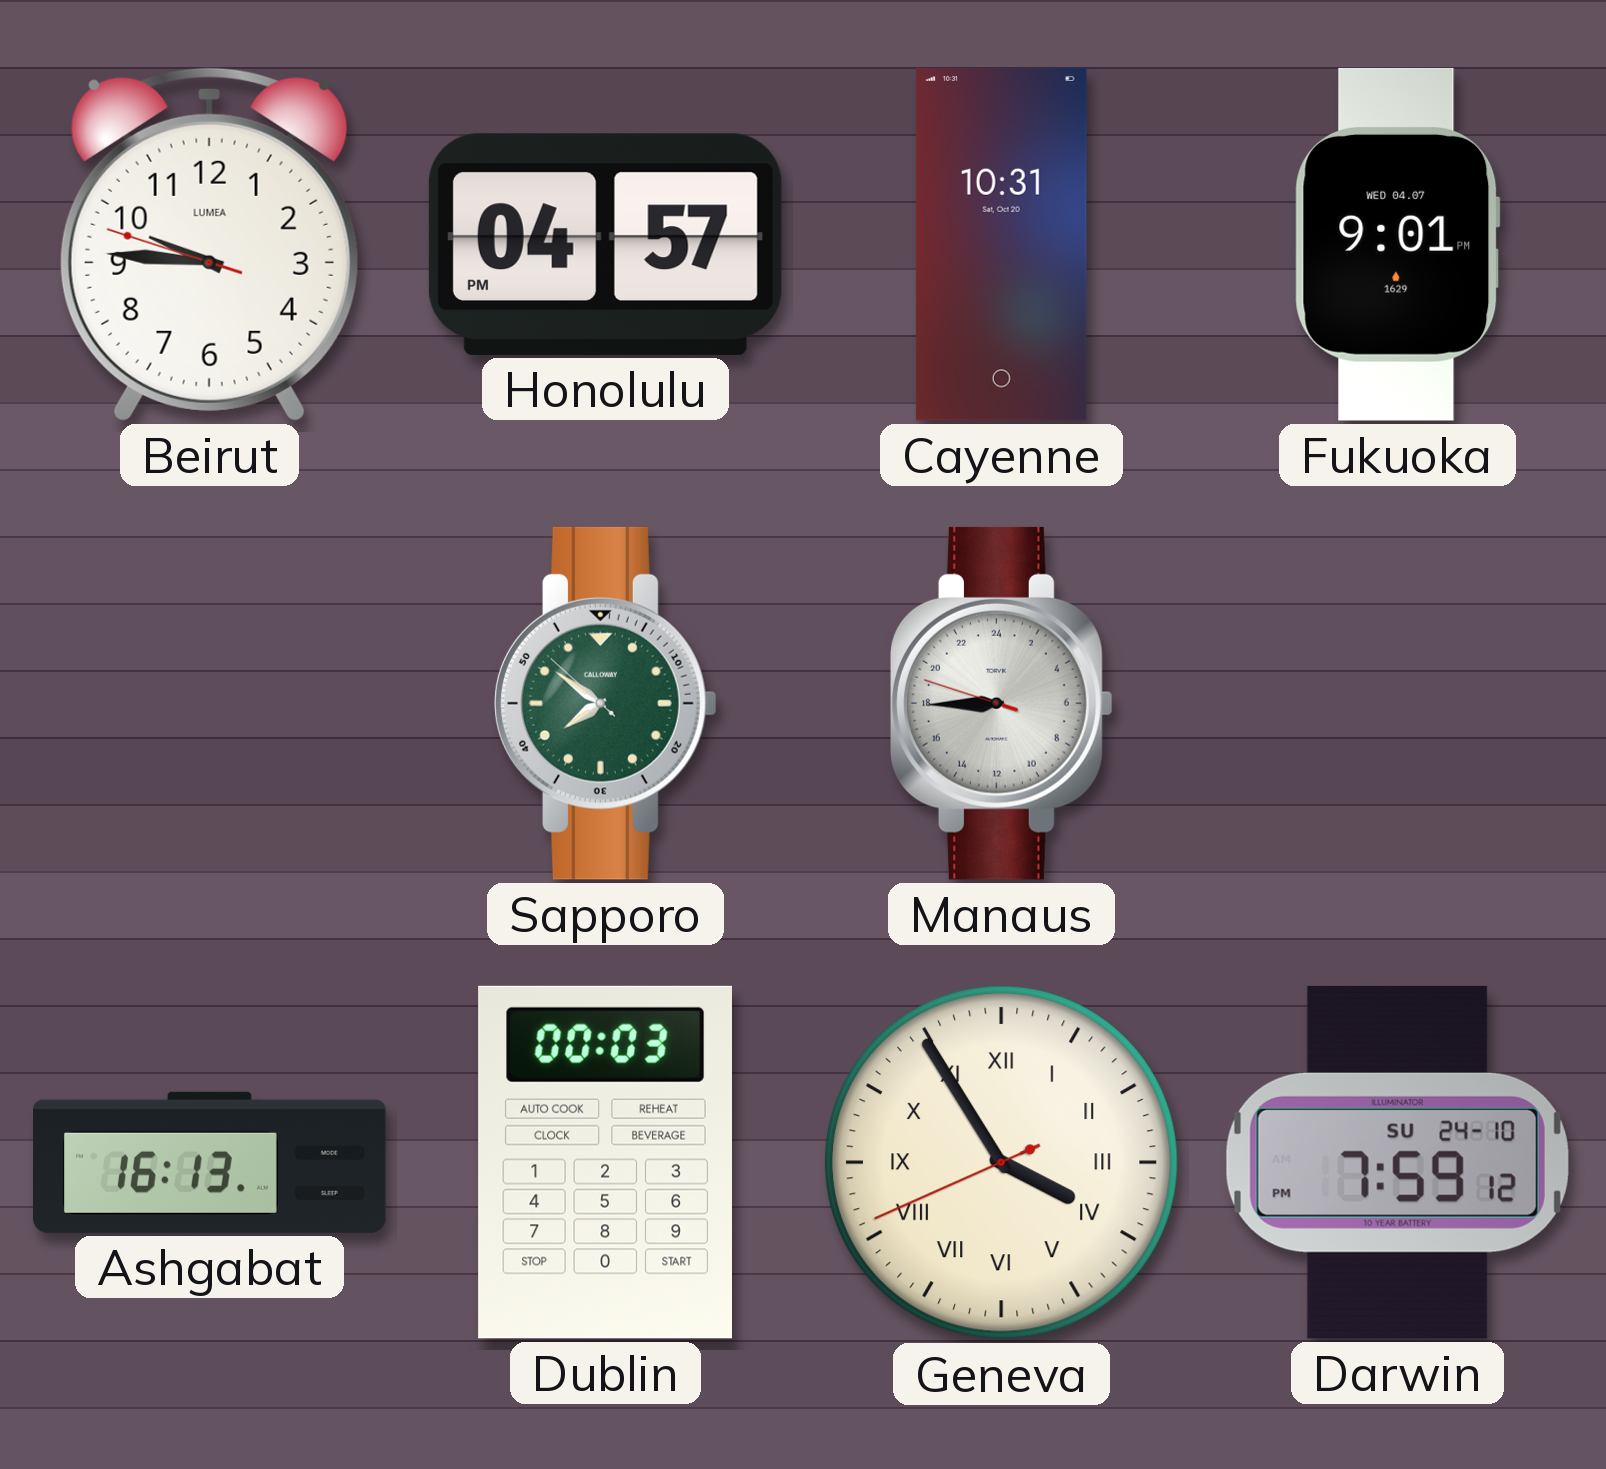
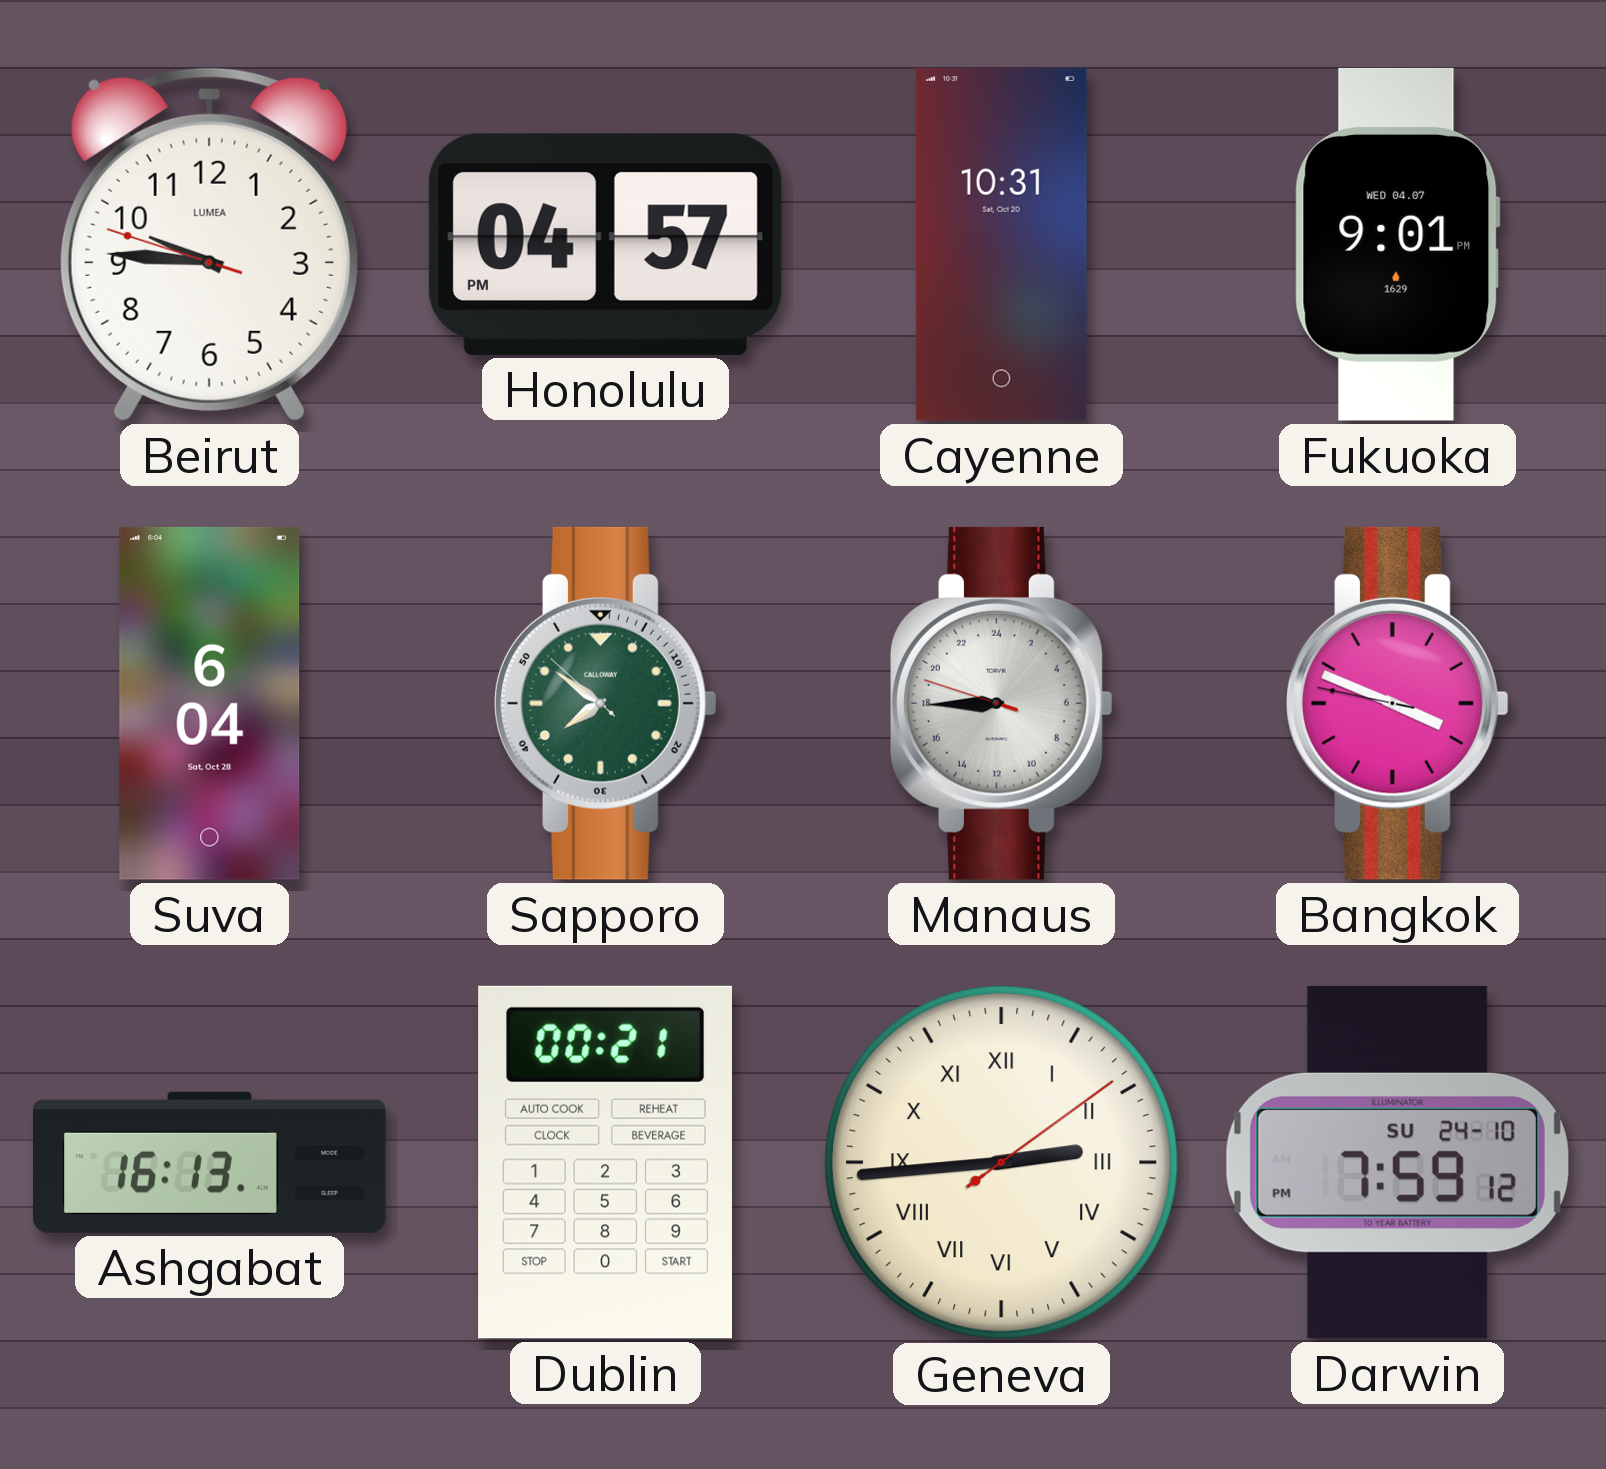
Suva: none -> 6:04 (210, 703)
Bangkok: none -> 3:48 (1397, 703)
Dublin: 00:03 -> 00:21 (605, 1162)
Geneva: 3:54 -> 2:44 (1001, 1162)
